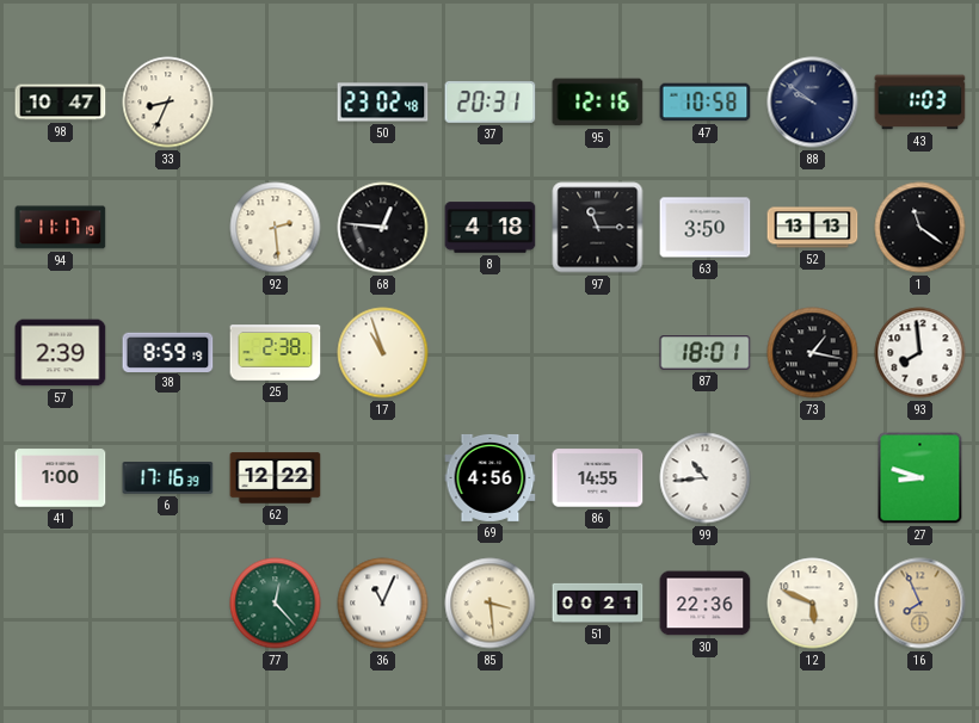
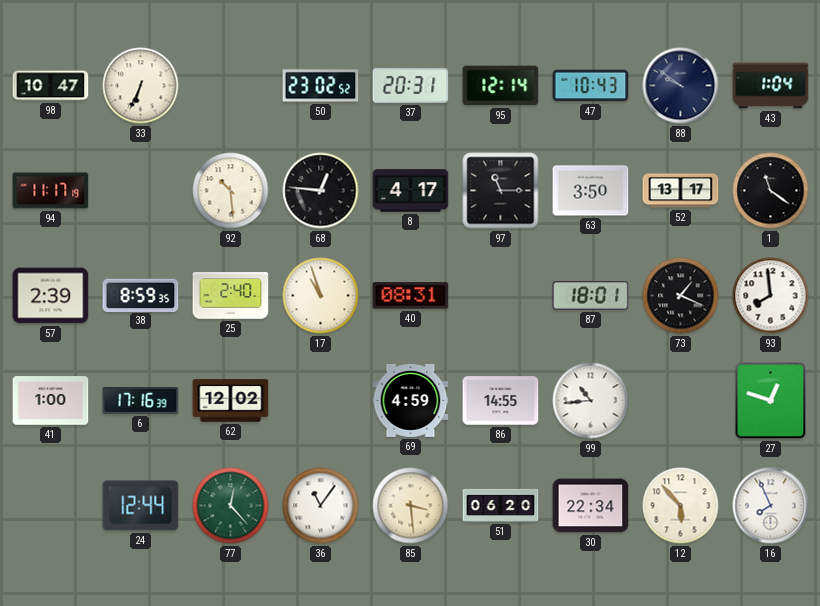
33: 8:34 -> 6:34 (141, 86)
50: 23:02:48 -> 23:02:52 (321, 86)
95: 12:16 -> 12:14 (501, 86)
47: 10:58 -> 10:43 (591, 86)
43: 1:03 -> 1:04 (771, 86)
92: 2:29 -> 10:29 (231, 191)
8: 4:18 -> 4:17 (411, 191)
52: 13:13 -> 13:17 (681, 191)
38: 8:59:19 -> 8:59:35 (141, 295)
25: 2:38 -> 2:40 (231, 296)
40: none -> 08:31 (411, 296)
73: 1:17 -> 1:19 (681, 296)
62: 12:22 -> 12:02 (231, 401)
69: 4:56 -> 4:59 (411, 400)
27: 8:48 -> 12:48 (771, 401)
24: none -> 12:44 (141, 506)
36: 11:04 -> 11:06 (321, 506)
51: 00:21 -> 06:20 (501, 505)
30: 22:36 -> 22:34 (591, 506)
12: 5:49 -> 5:53 (681, 506)
16 dial: champagne -> white (771, 506)
